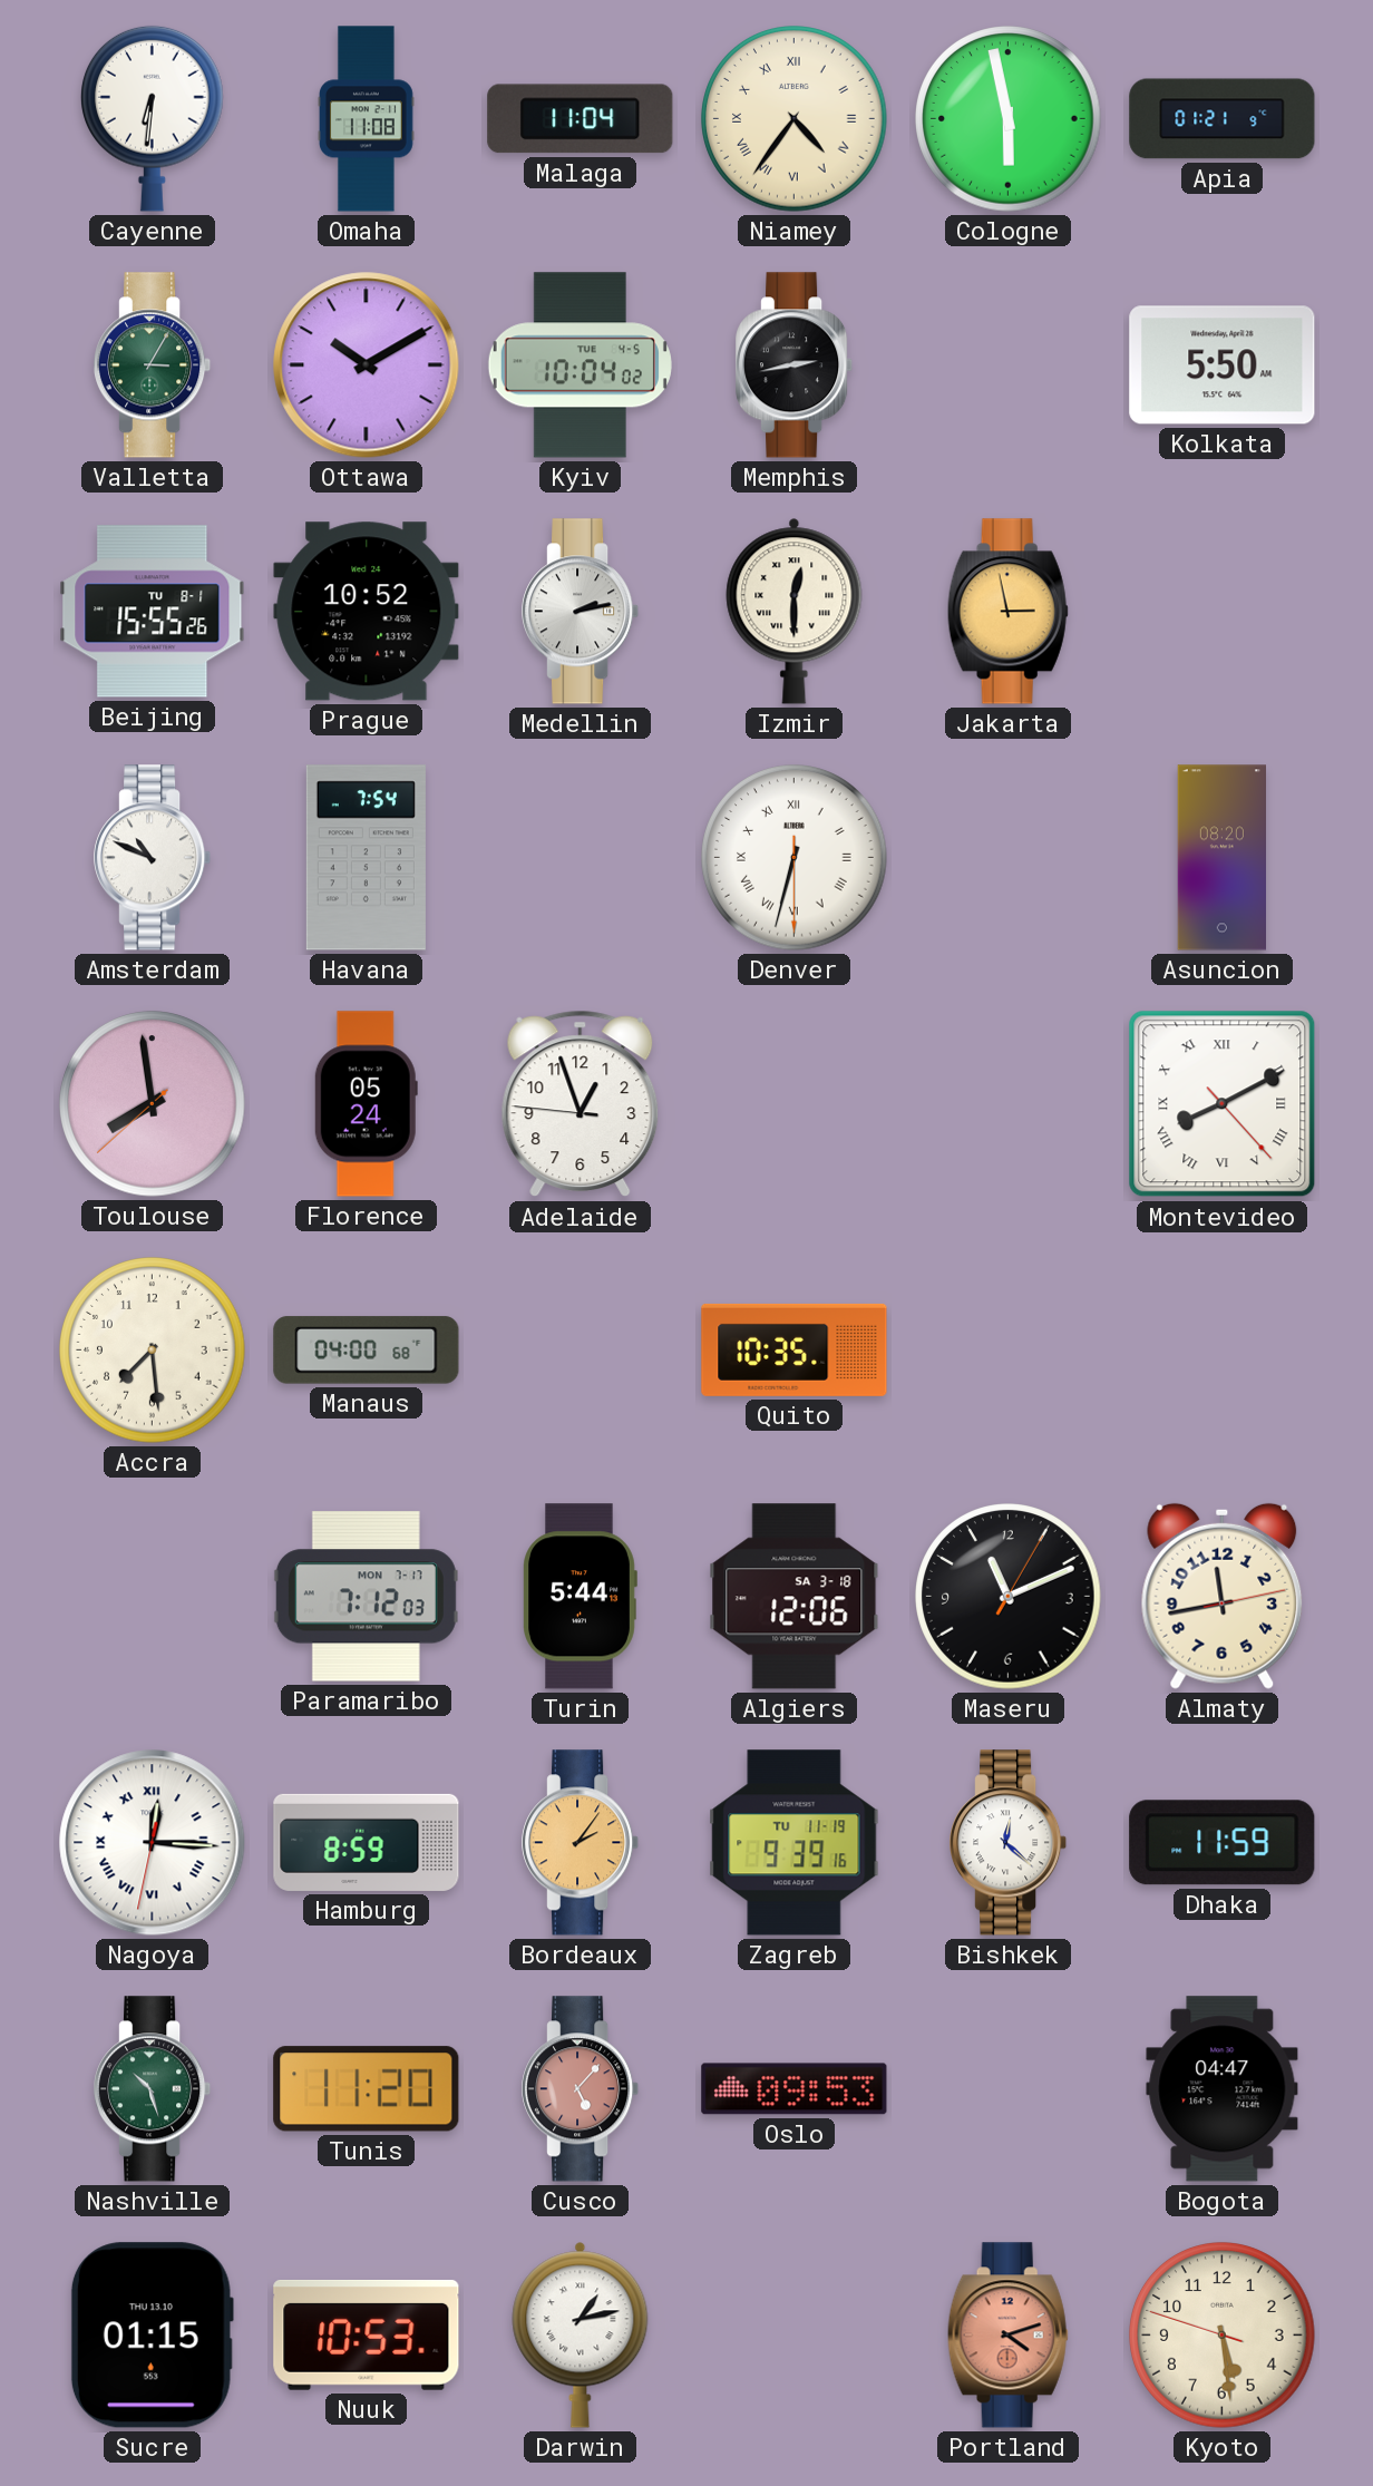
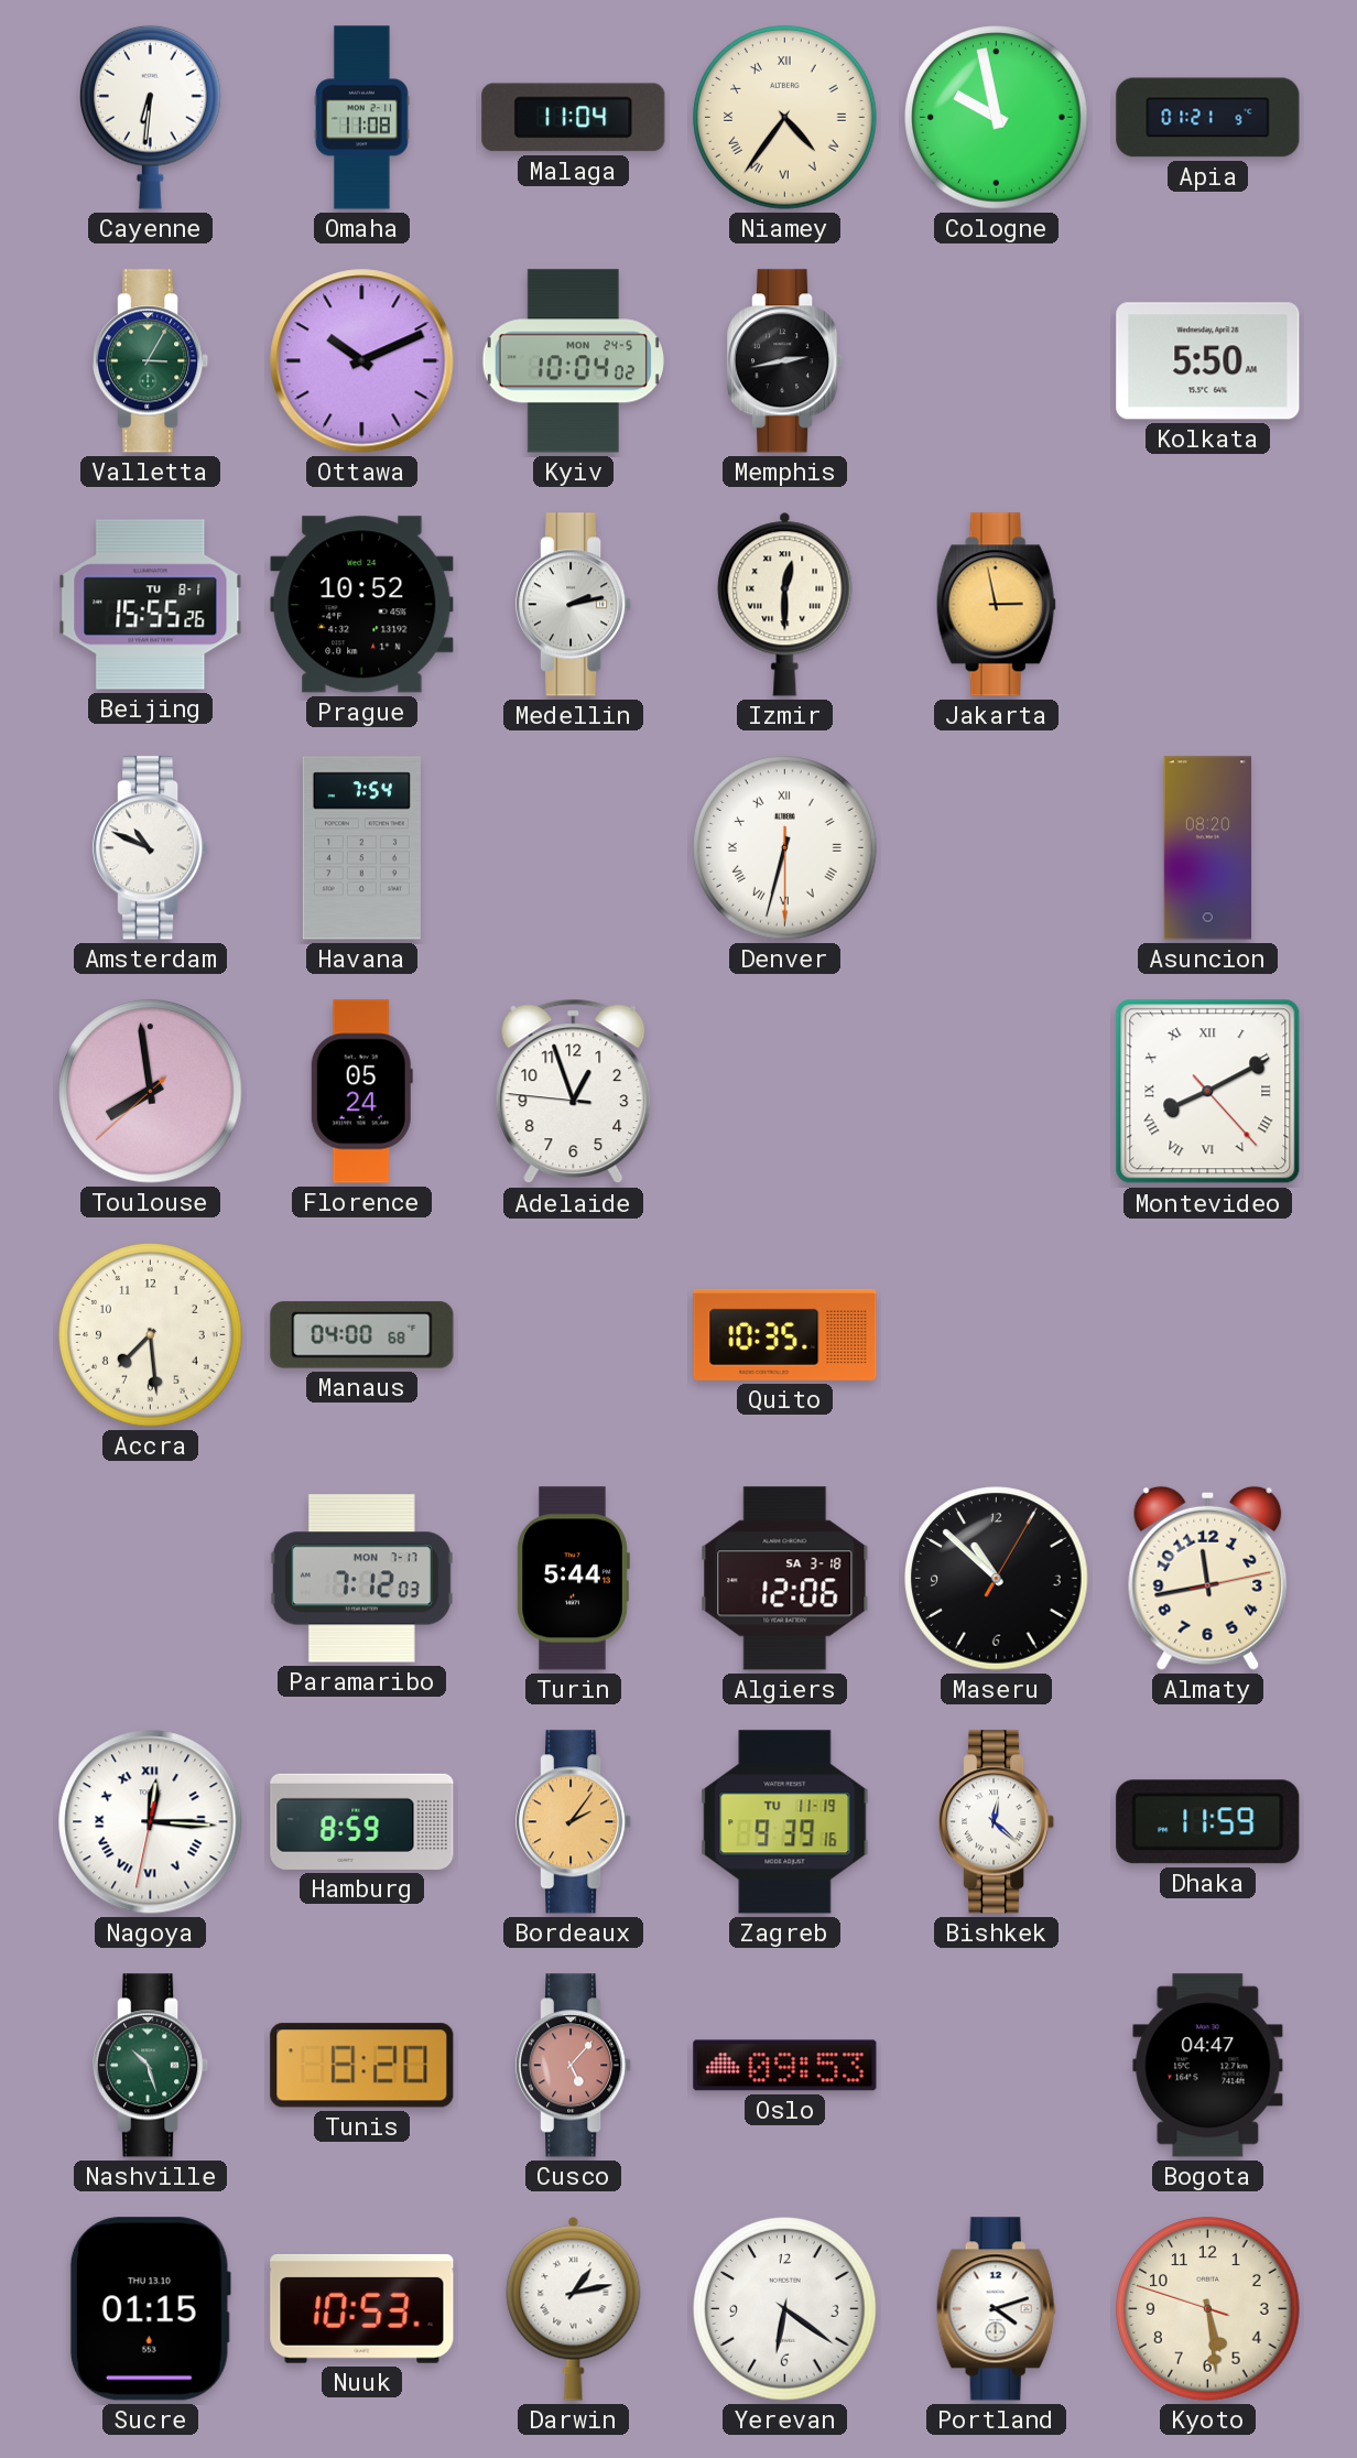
Cologne: 5:58 -> 9:58 (997, 118)
Ottawa: 10:10 -> 10:11 (362, 361)
Kyiv date: TUE 4-5 -> MON 24-5 (573, 361)
Maseru: 11:11 -> 10:52 (997, 1579)
Tunis: 11:20 -> 8:20 (362, 2066)
Yerevan: none -> 6:21 (785, 2309)
Portland dial: salmon -> white (996, 2309)
